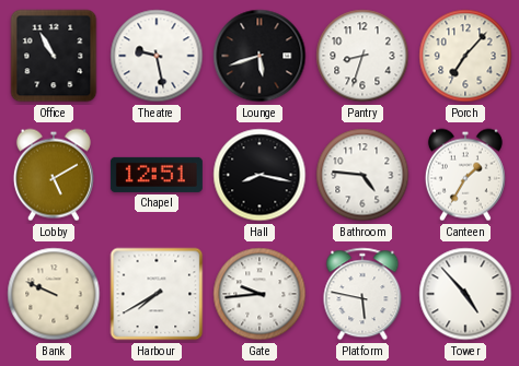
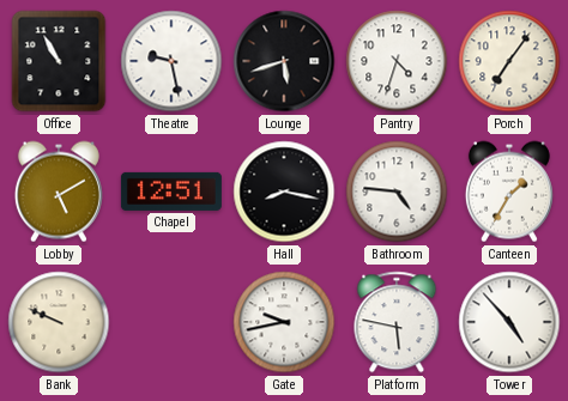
Pantry: 8:33 -> 4:33 (397, 61)
Porch: 7:07 -> 7:06 (509, 61)
Harbour: 7:40 -> none (157, 294)
Gate: 9:44 -> 9:43 (284, 322)
